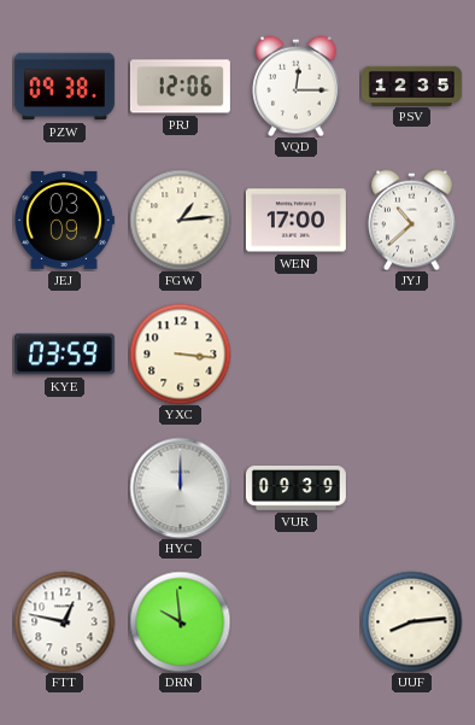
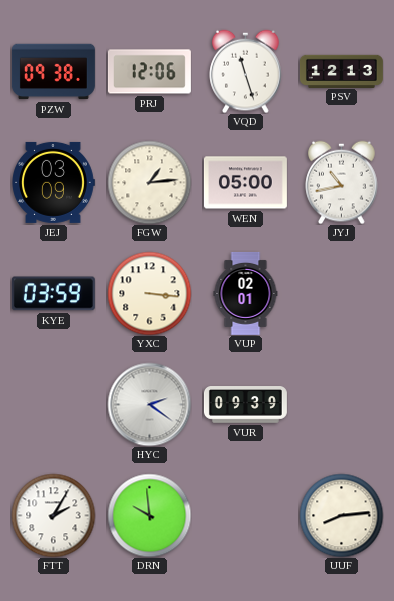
VQD: 12:15 -> 11:27 (246, 71)
PSV: 12:35 -> 12:13 (341, 71)
WEN: 17:00 -> 05:00 (245, 183)
JYJ: 10:38 -> 10:43 (342, 182)
VUP: none -> 02:01 (246, 293)
HYC: 12:00 -> 2:21 (149, 404)
FTT: 12:47 -> 2:05 (53, 515)
